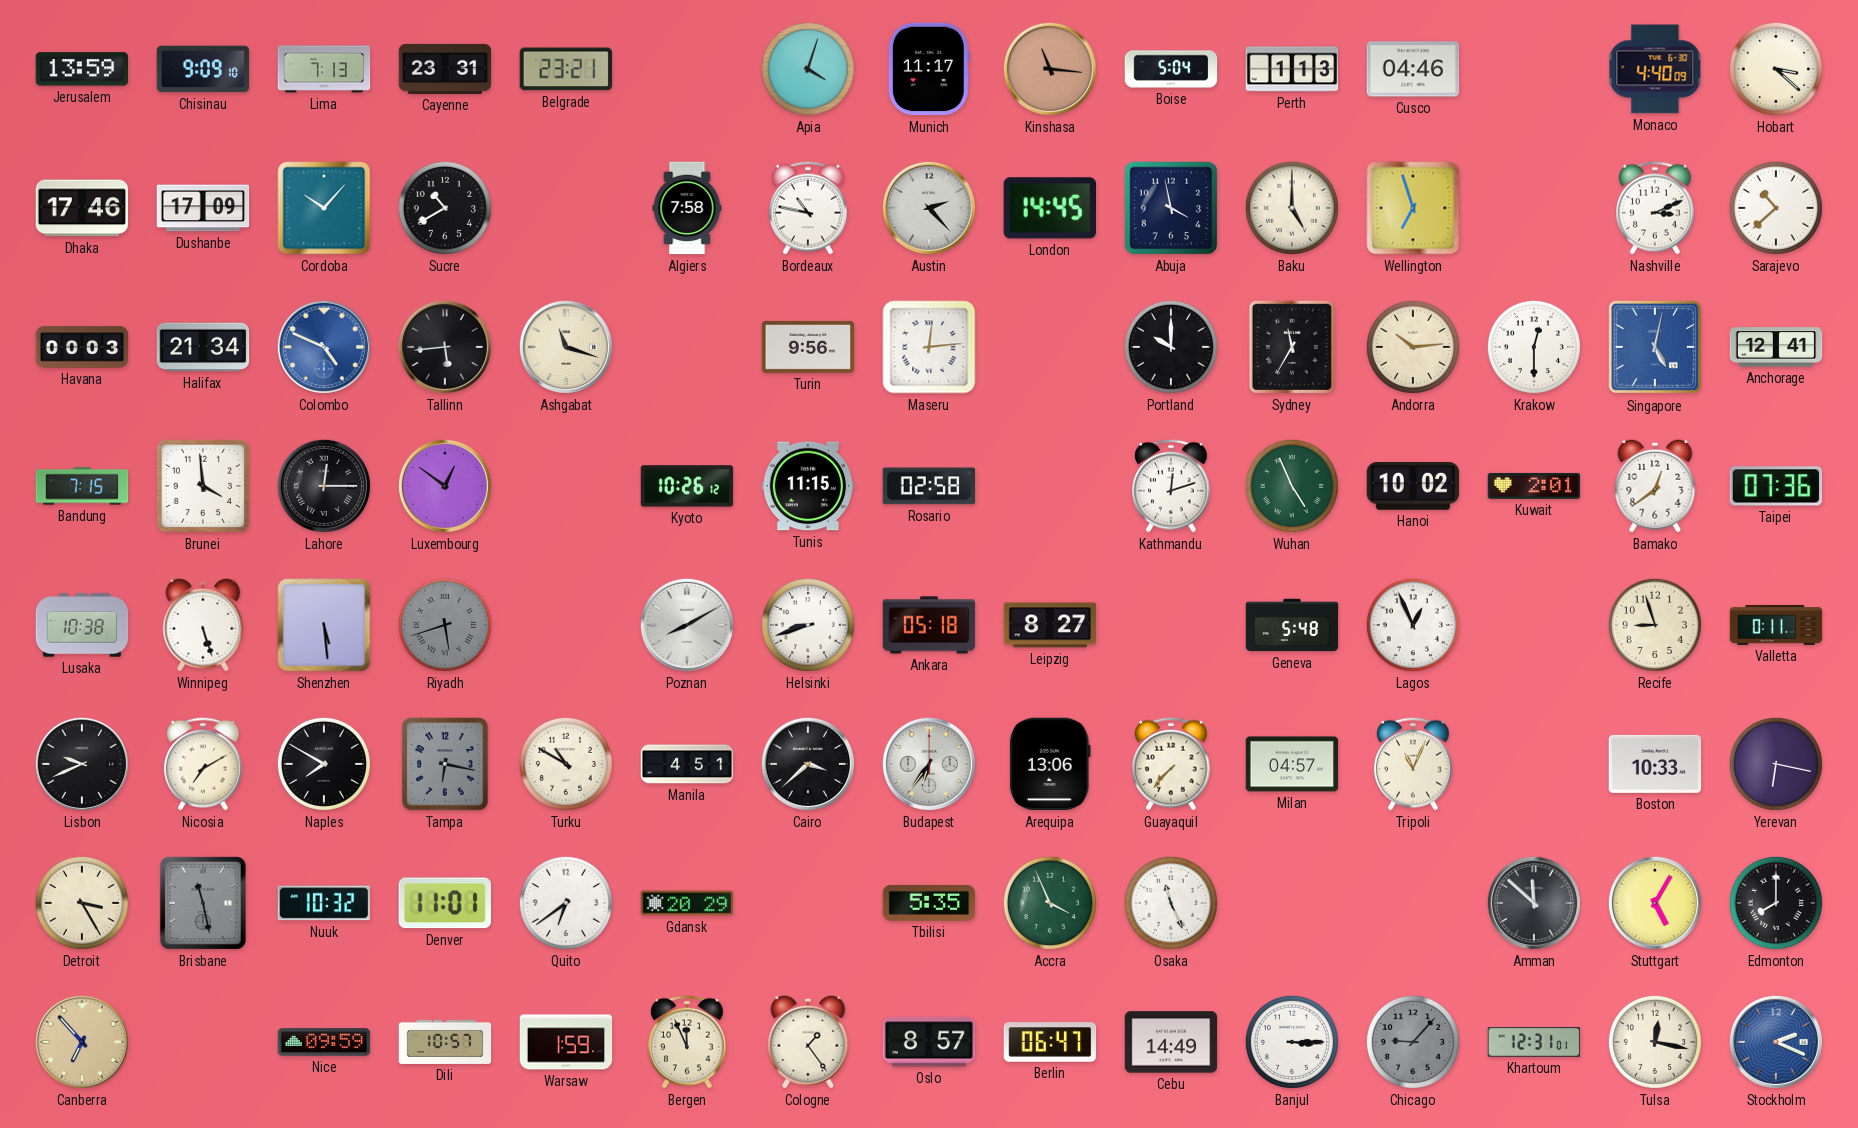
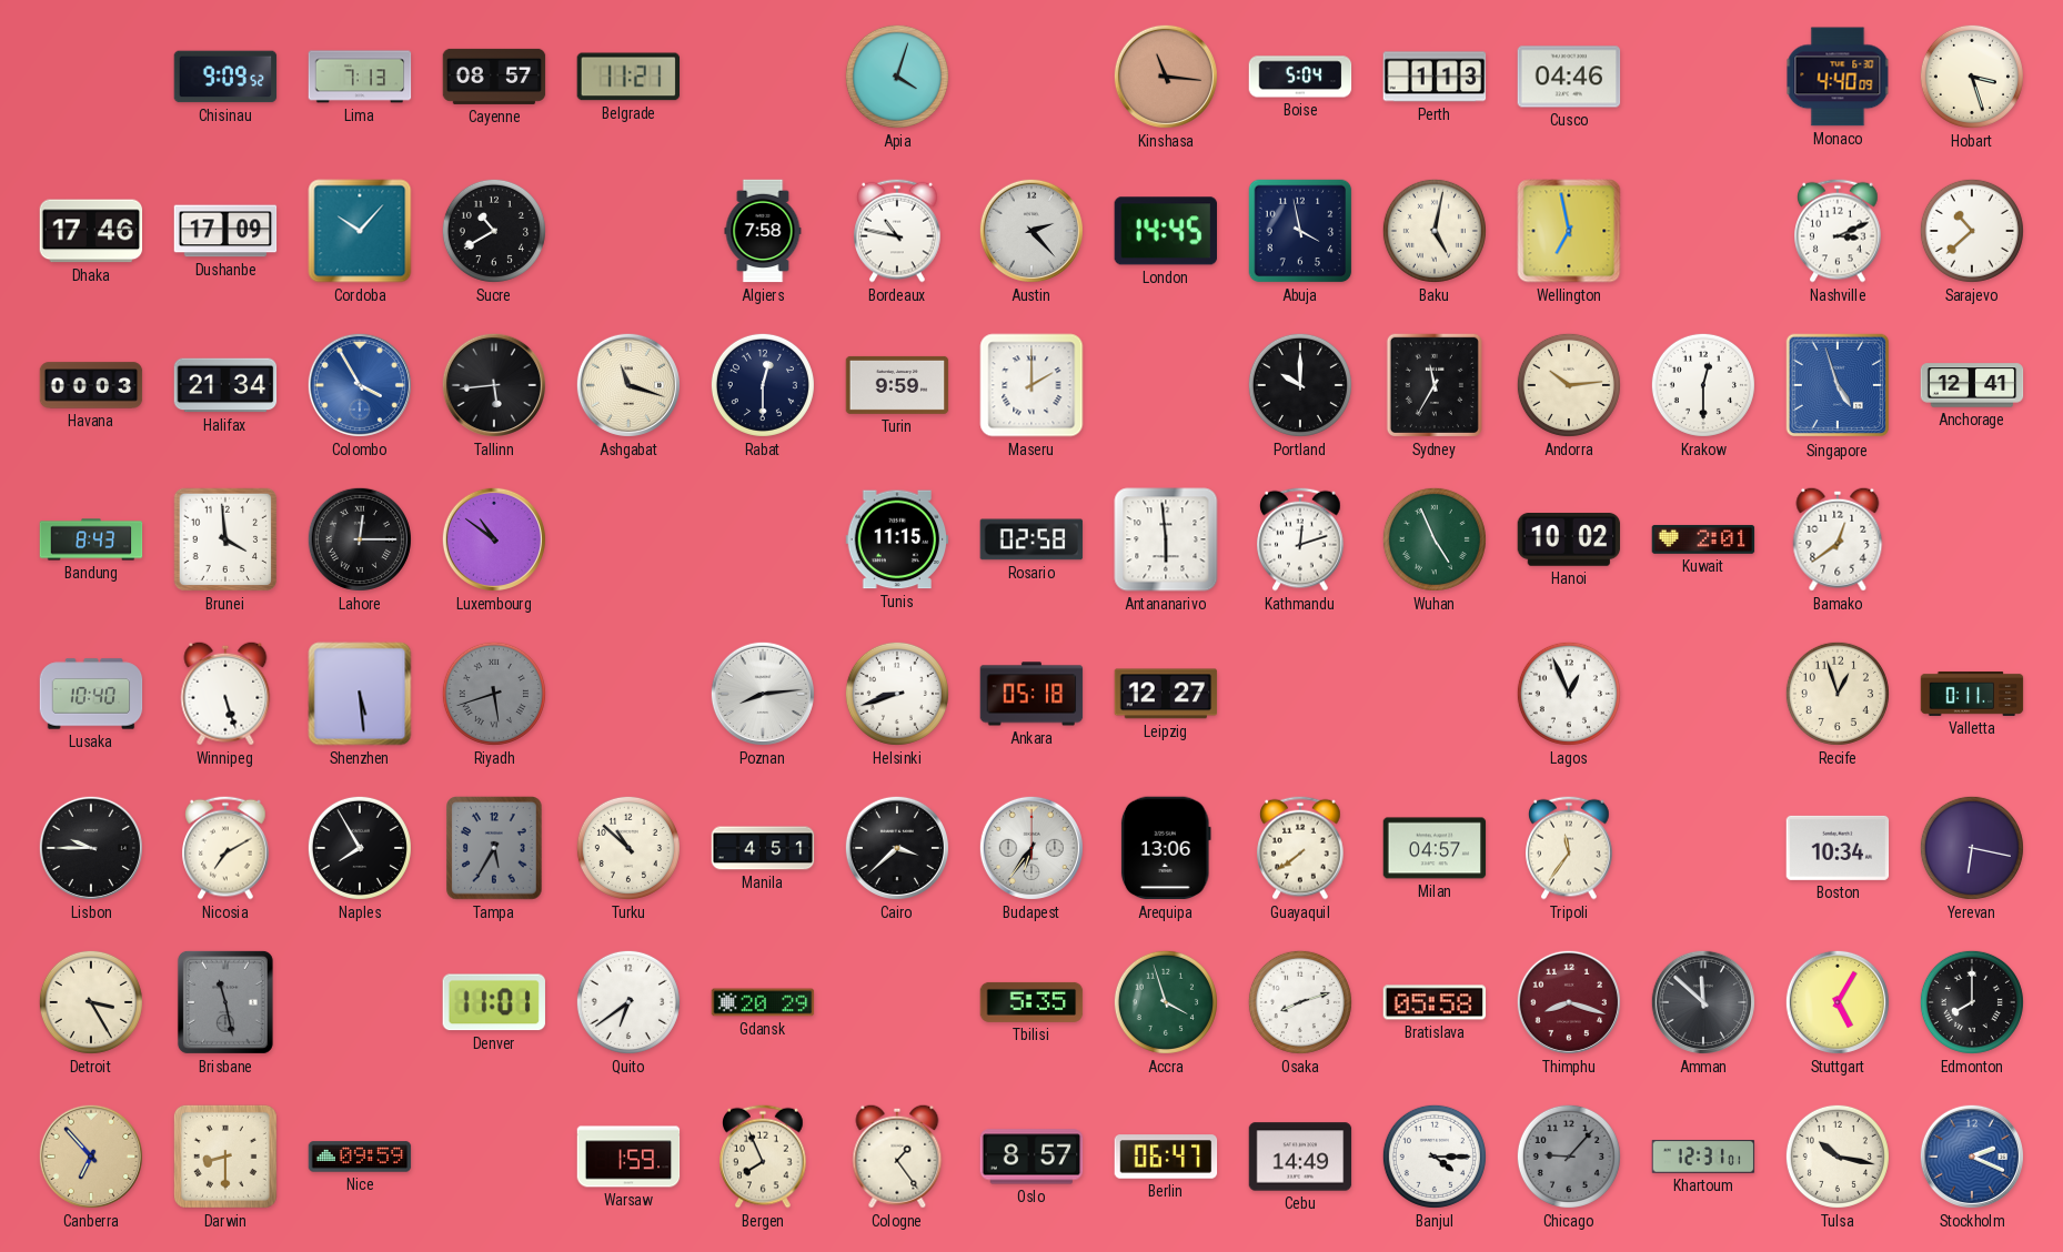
Jerusalem: 13:59 -> none (82, 69)
Chisinau: 9:09:10 -> 9:09:52 (225, 77)
Cayenne: 23:31 -> 08:57 (494, 77)
Belgrade: 23:21 -> 11:21 (628, 77)
Munich: 11:17 -> none (929, 69)
Hobart: 3:22 -> 3:27 (1972, 77)
Baku: 5:00 -> 5:02 (1435, 231)
Wellington: 6:57 -> 6:58 (1569, 231)
Colombo: 4:49 -> 3:55 (360, 385)
Rabat: none -> 12:30 (763, 385)
Turin: 9:56 -> 9:59 (897, 385)
Maseru: 12:14 -> 2:00 (1031, 385)
Singapore: 5:02 -> 4:57 (1838, 385)
Bandung: 7:15 -> 8:43 (91, 539)
Luxembourg: 12:51 -> 10:51 (494, 539)
Kyoto: 10:26 -> none (687, 486)
Antananarivo: none -> 5:59 (1166, 539)
Taipei: 07:36 -> none (1776, 486)
Lusaka: 10:38 -> 10:40 (91, 694)
Poznan: 8:10 -> 8:14 (763, 694)
Leipzig: 8:27 -> 12:27 (1166, 694)
Geneva: 5:48 -> none (1292, 625)
Recife: 8:57 -> 12:57 (1838, 694)
Lisbon: 9:41 -> 9:45 (91, 848)
Naples: 7:50 -> 7:55 (360, 848)
Tampa: 6:17 -> 5:35 (494, 848)
Turku: 10:50 -> 10:52 (628, 848)
Guayaquil: 7:37 -> 7:39 (1300, 848)
Tripoli: 11:04 -> 11:36 (1569, 848)
Boston: 10:33 -> 10:34 (1838, 848)
Nuuk: 10:32 -> none (324, 903)
Accra: 3:56 -> 3:57 (1166, 1002)
Osaka: 11:26 -> 8:12 (1300, 1002)
Bratislava: none -> 05:58 (1435, 1002)
Thimphu: none -> 8:18 (1569, 1002)
Darwin: none -> 8:30 (225, 1157)
Dili: 10:57 -> none (445, 1042)
Bergen: 11:56 -> 7:56 (763, 1157)
Banjul: 3:15 -> 4:15 (1435, 1157)
Tulsa: 12:17 -> 10:17 (1838, 1157)
